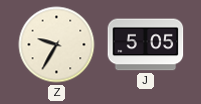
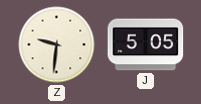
Z: 9:35 -> 9:31 (57, 45)
